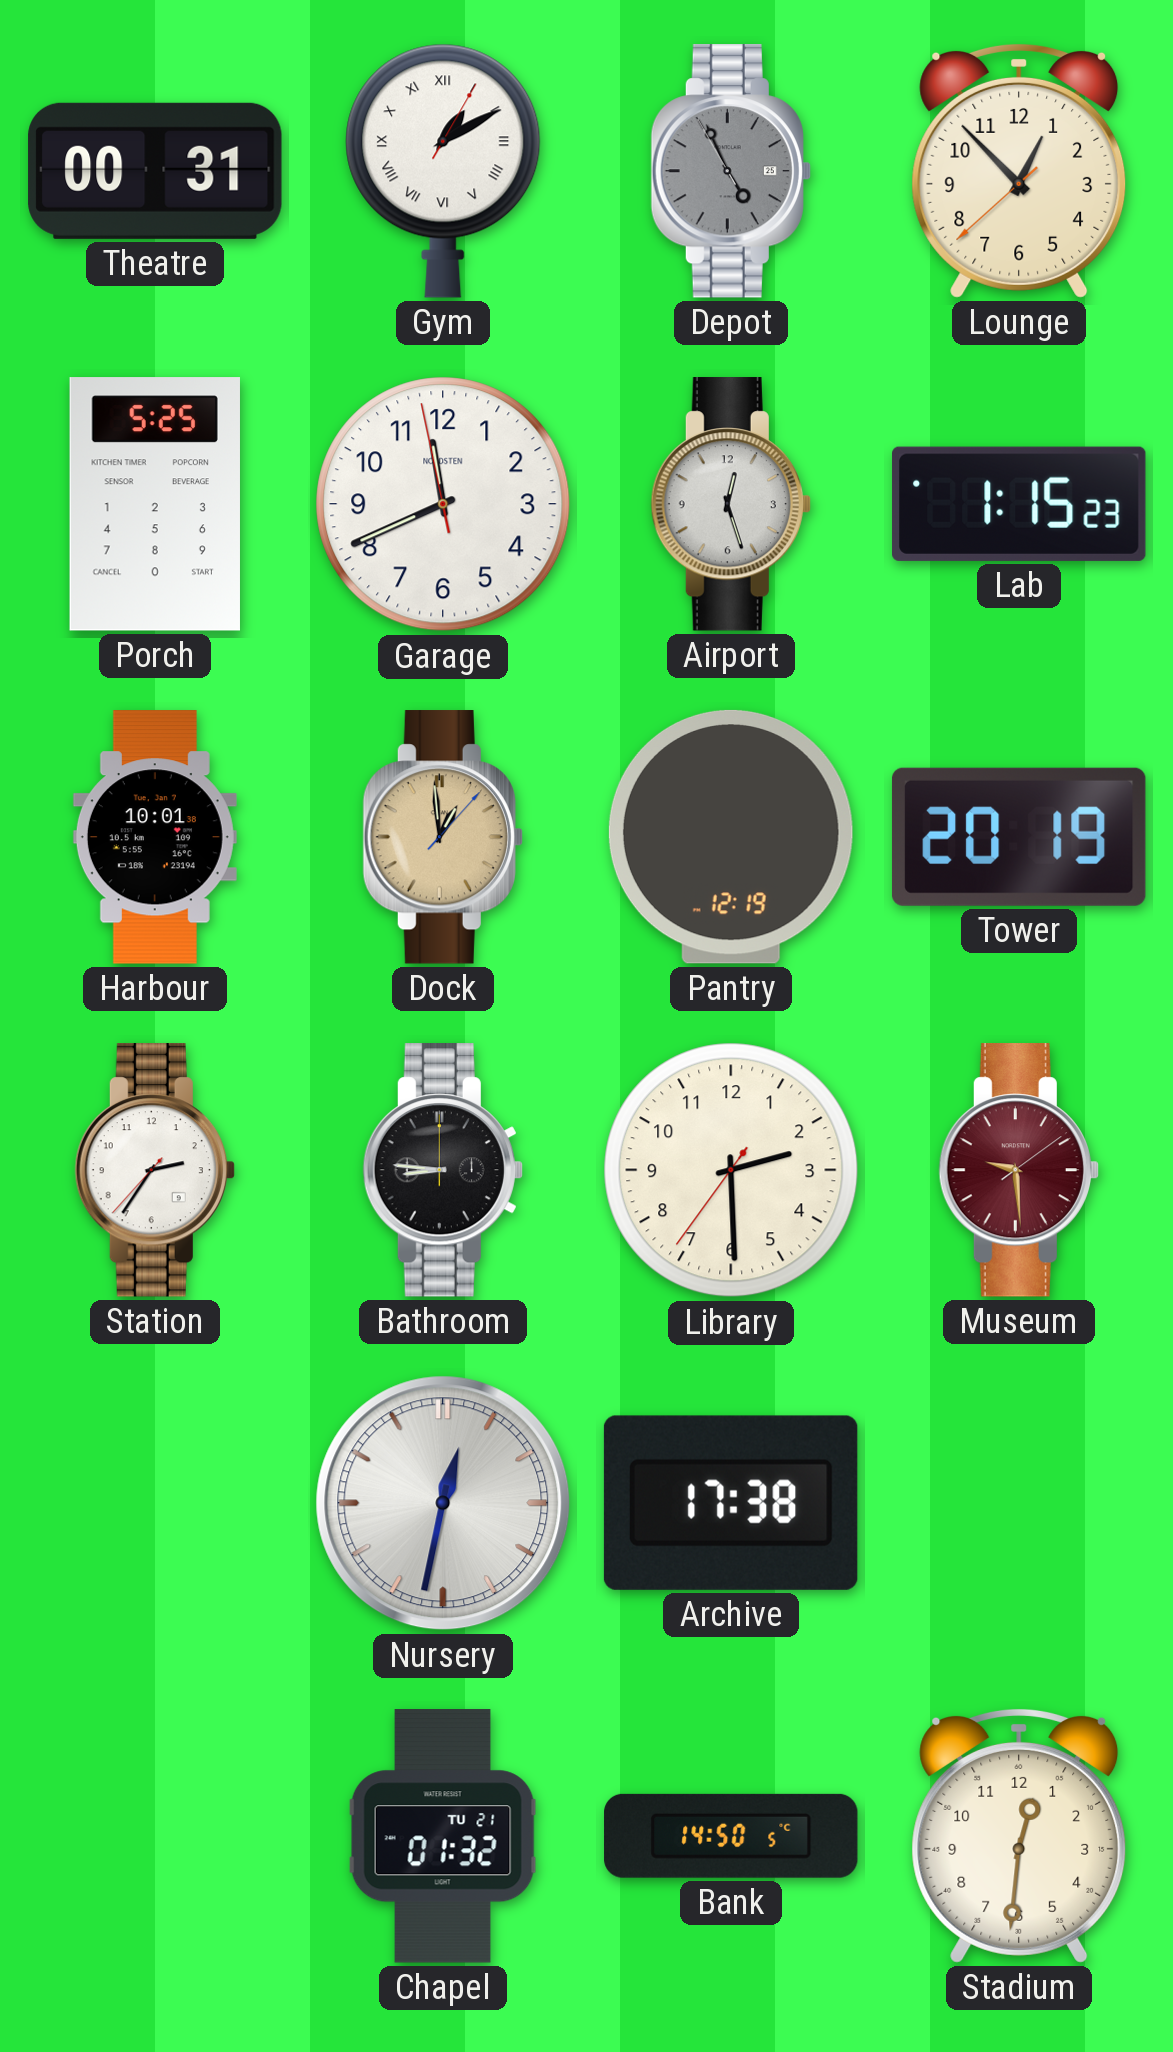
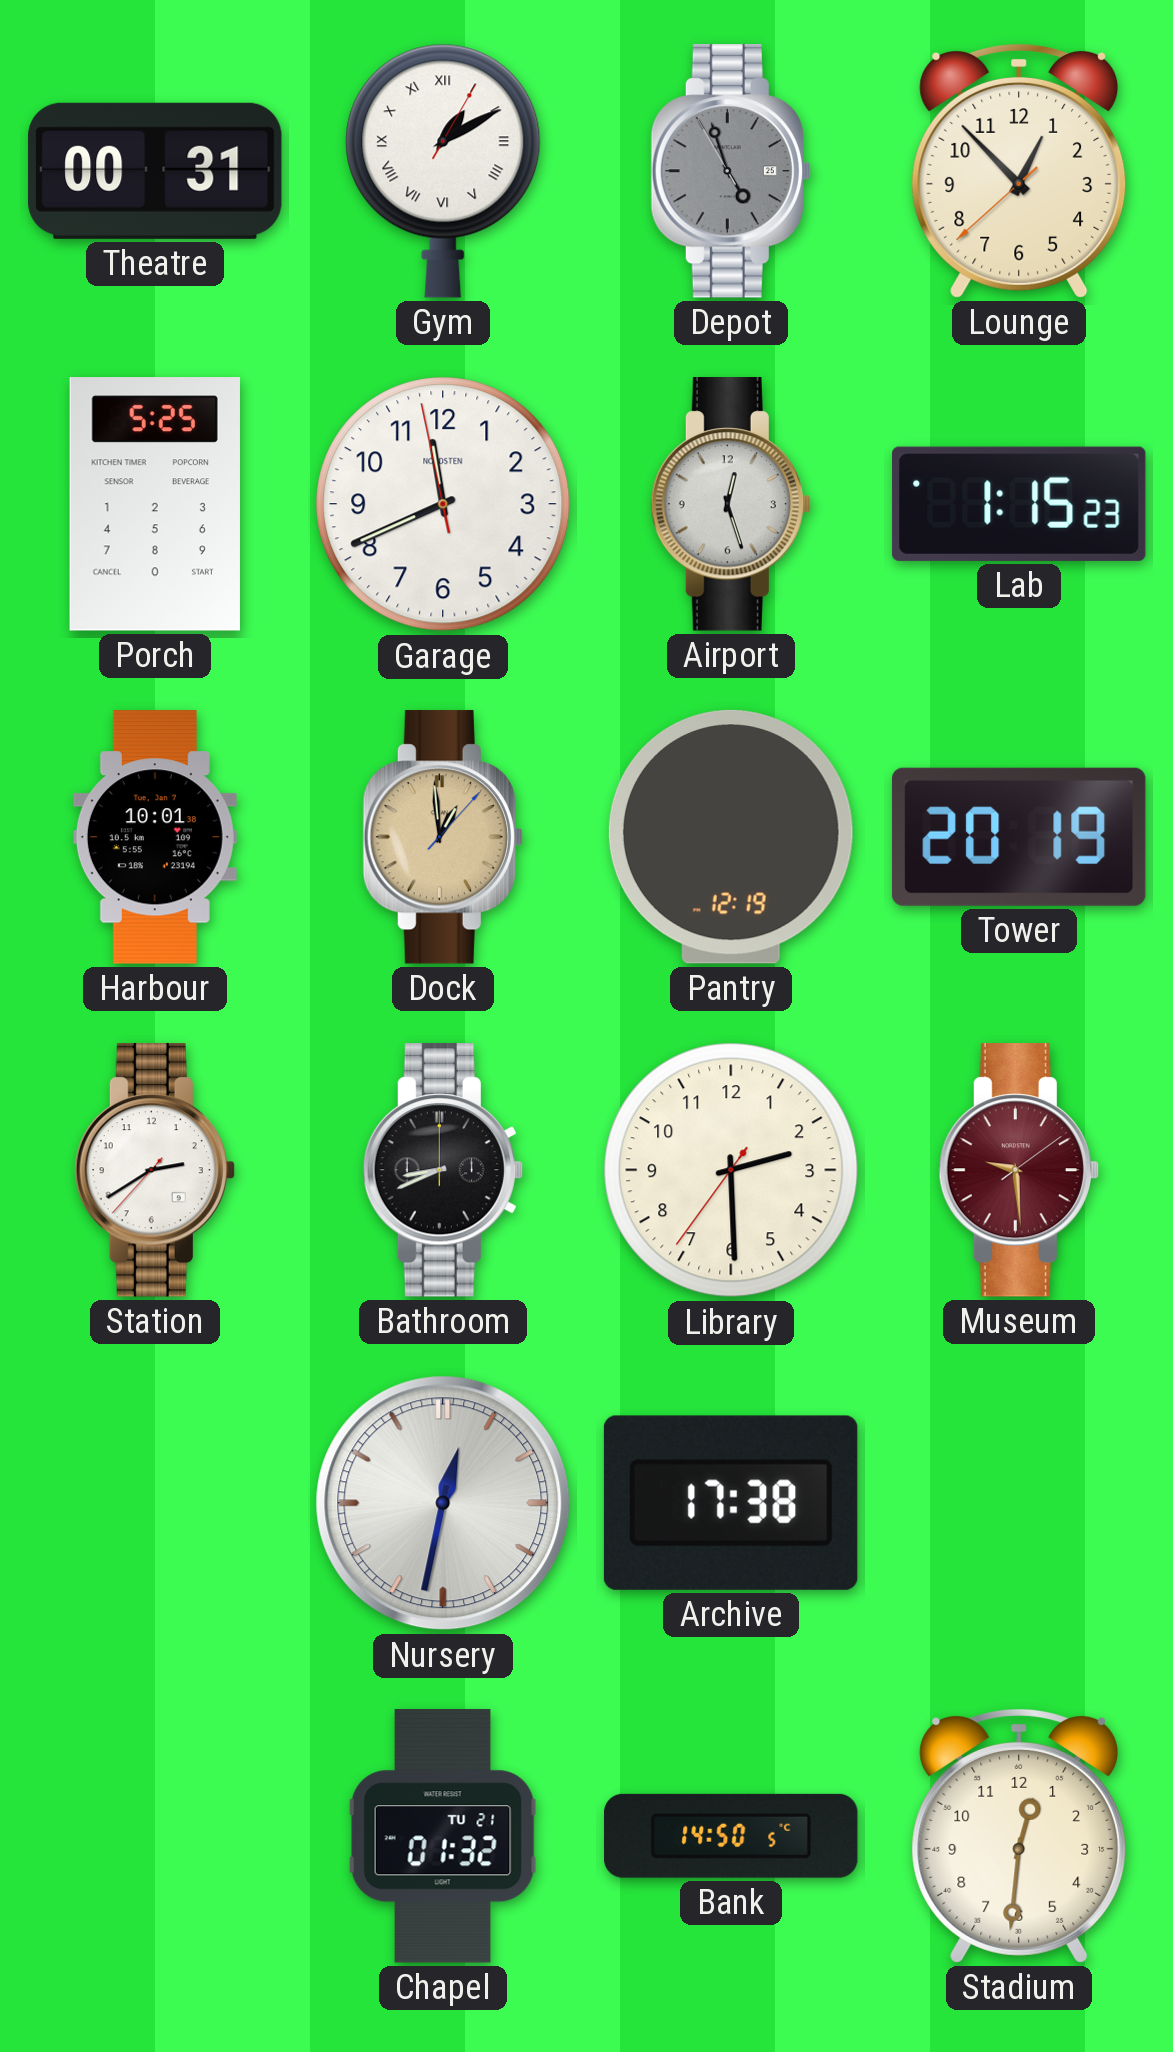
Depot: 4:55 -> 4:56 (731, 171)
Station: 2:35 -> 2:39 (155, 1170)
Bathroom: 8:46 -> 8:41 (443, 1170)
